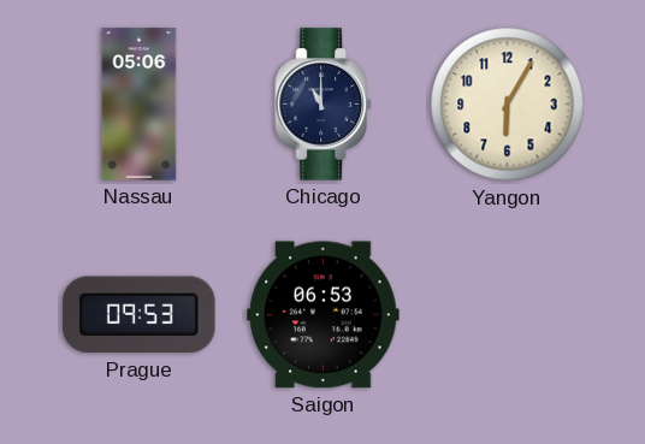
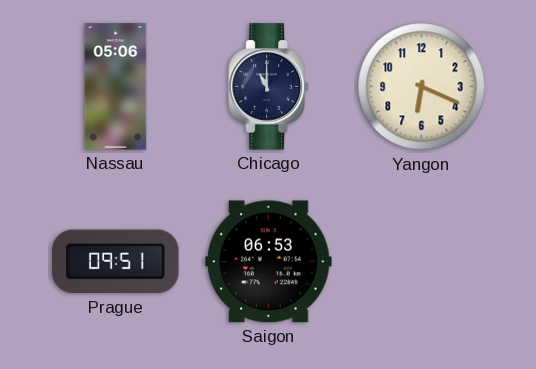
Yangon: 6:05 -> 6:19 (422, 87)
Prague: 09:53 -> 09:51 (116, 262)
